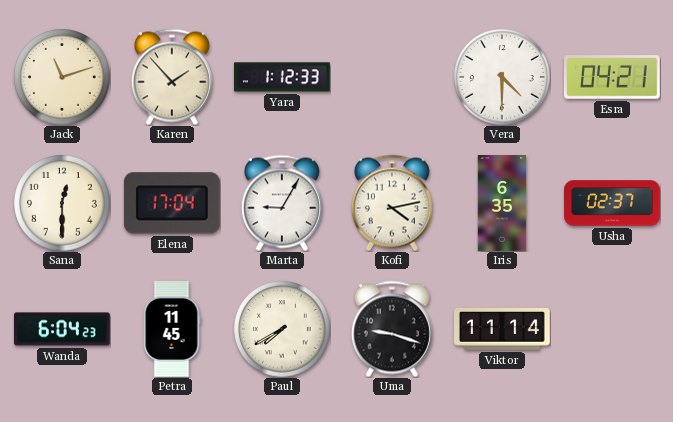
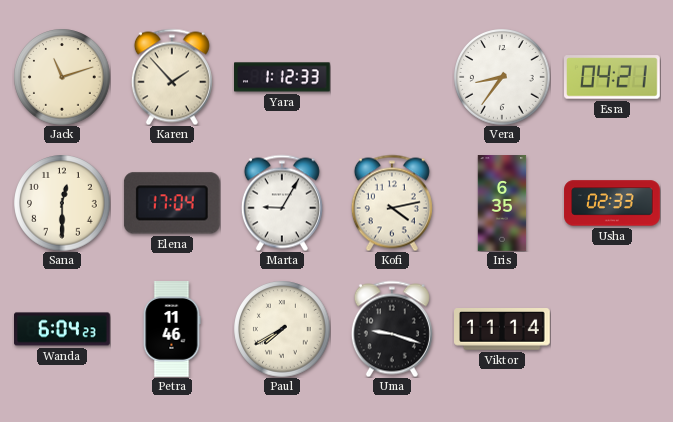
Vera: 4:30 -> 8:36 (502, 77)
Usha: 02:37 -> 02:33 (612, 203)
Petra: 11:45 -> 11:46 (172, 329)
